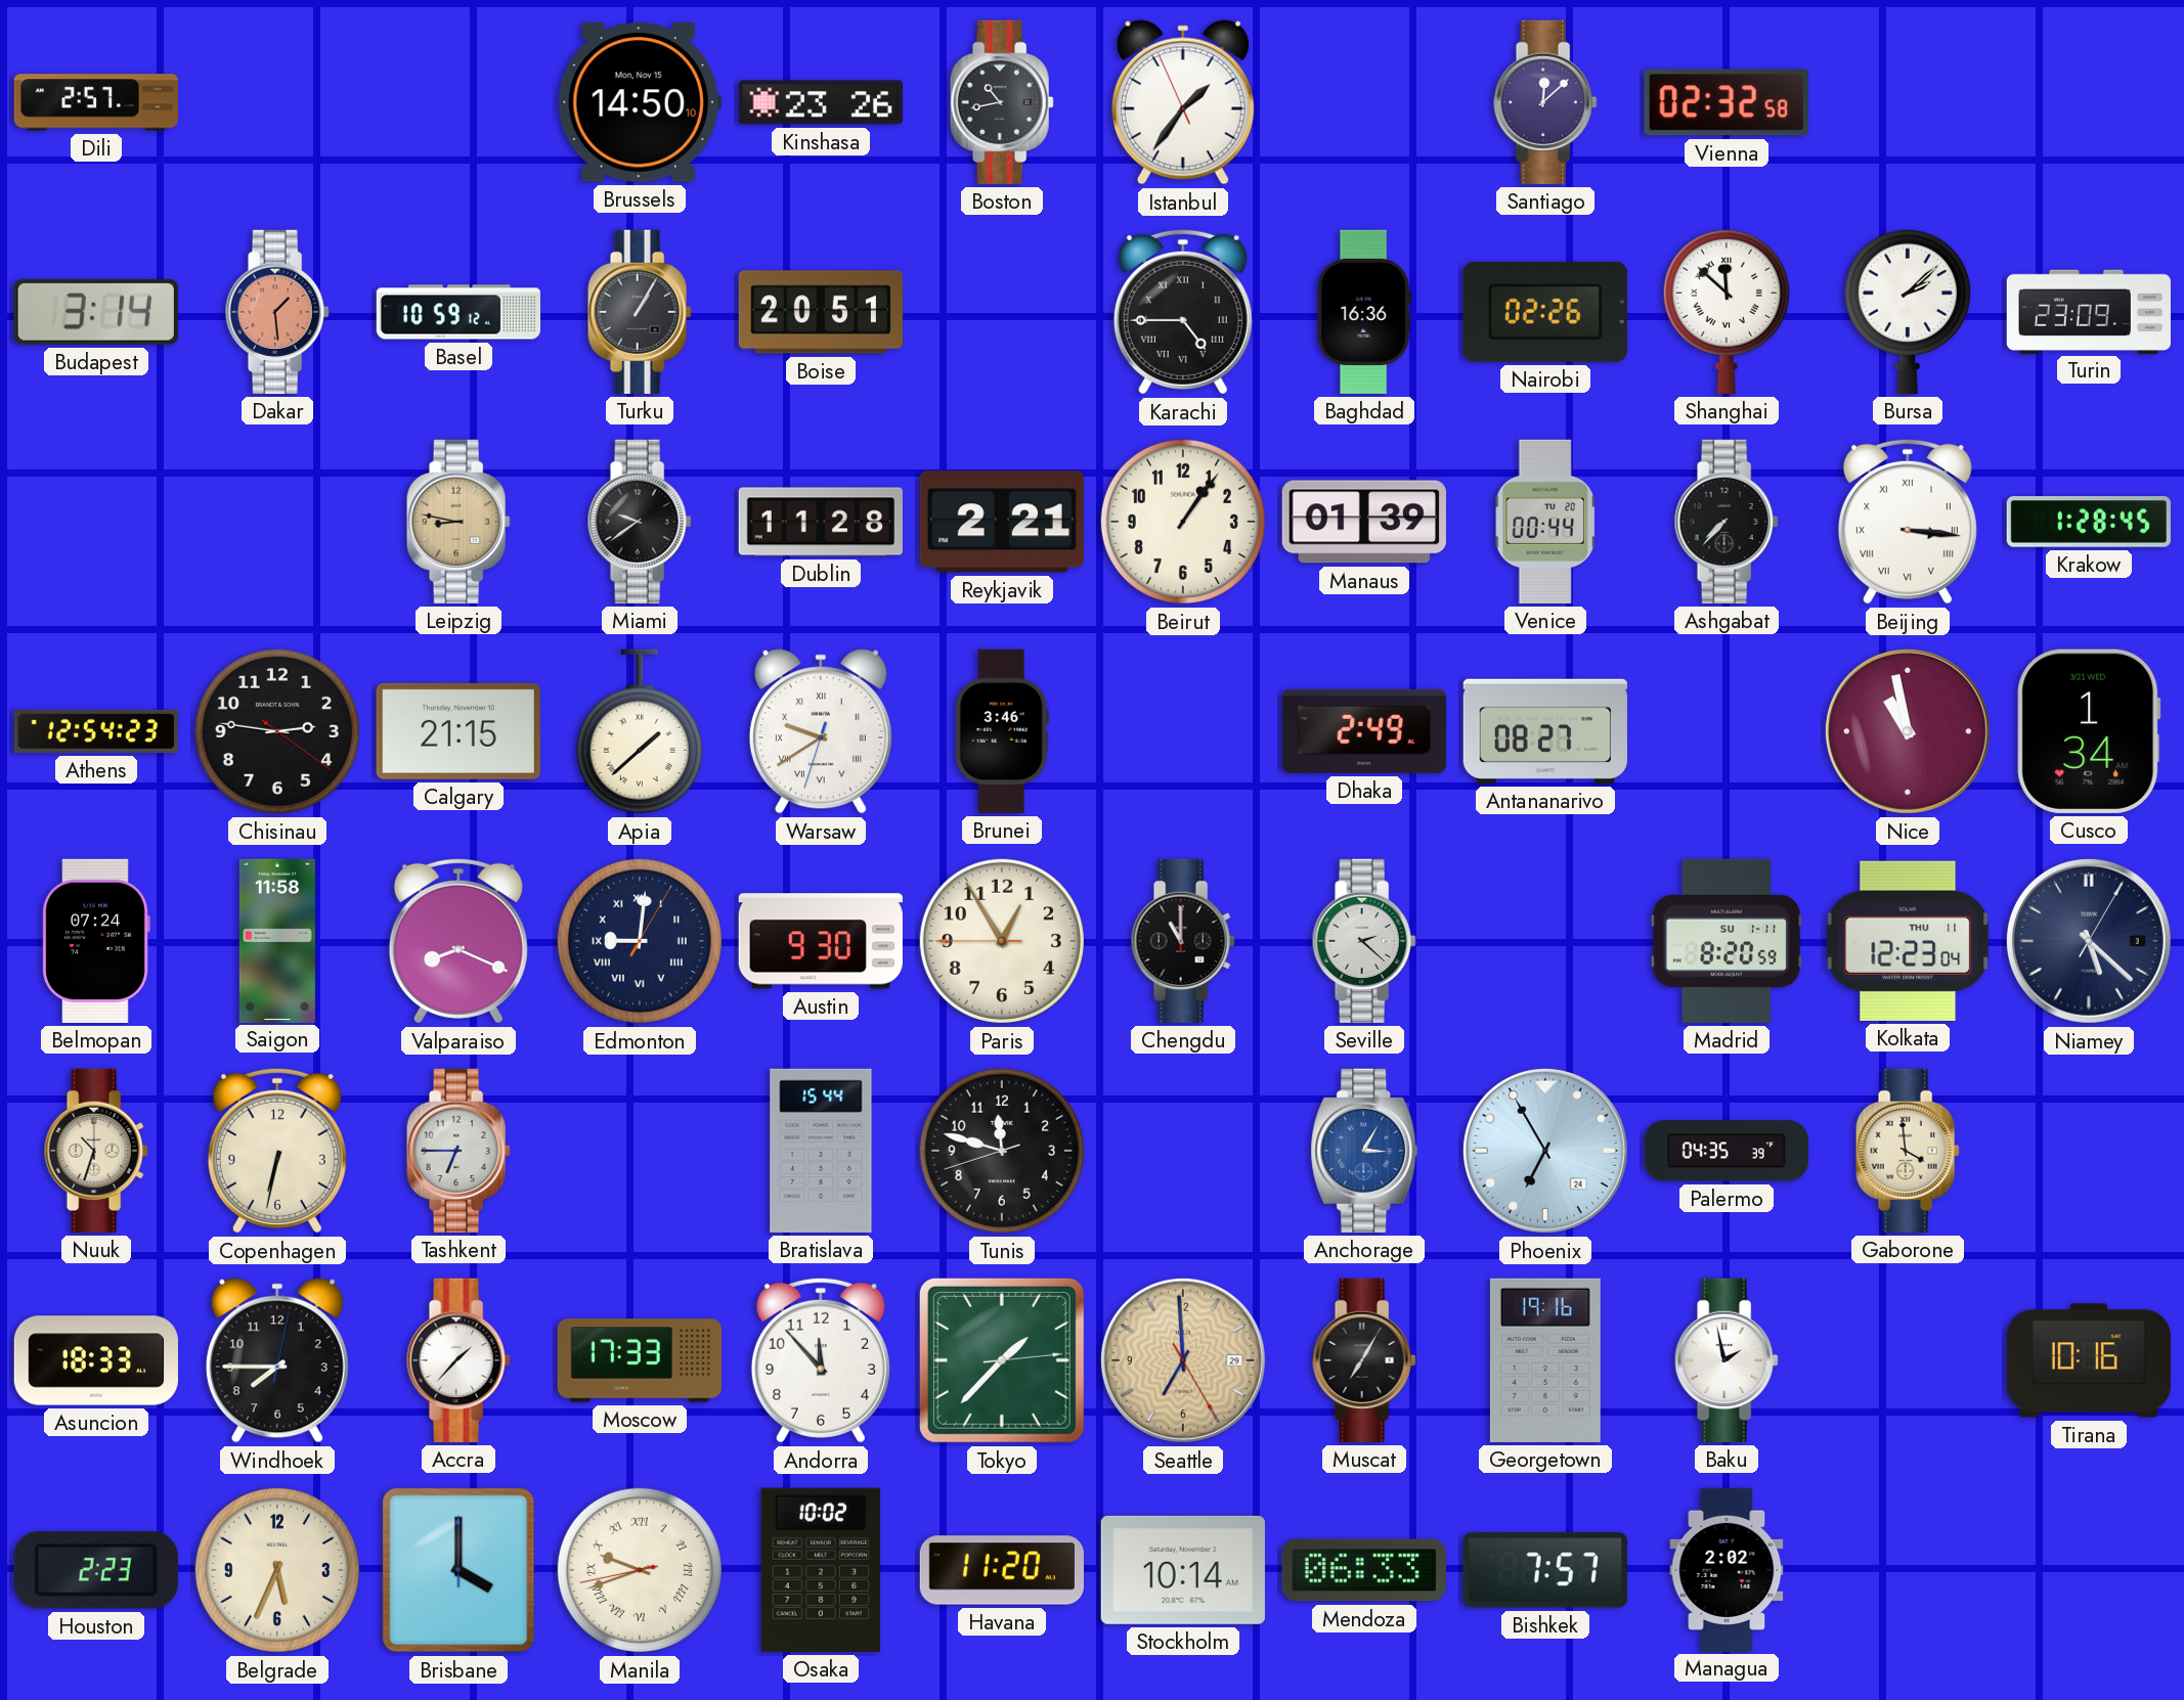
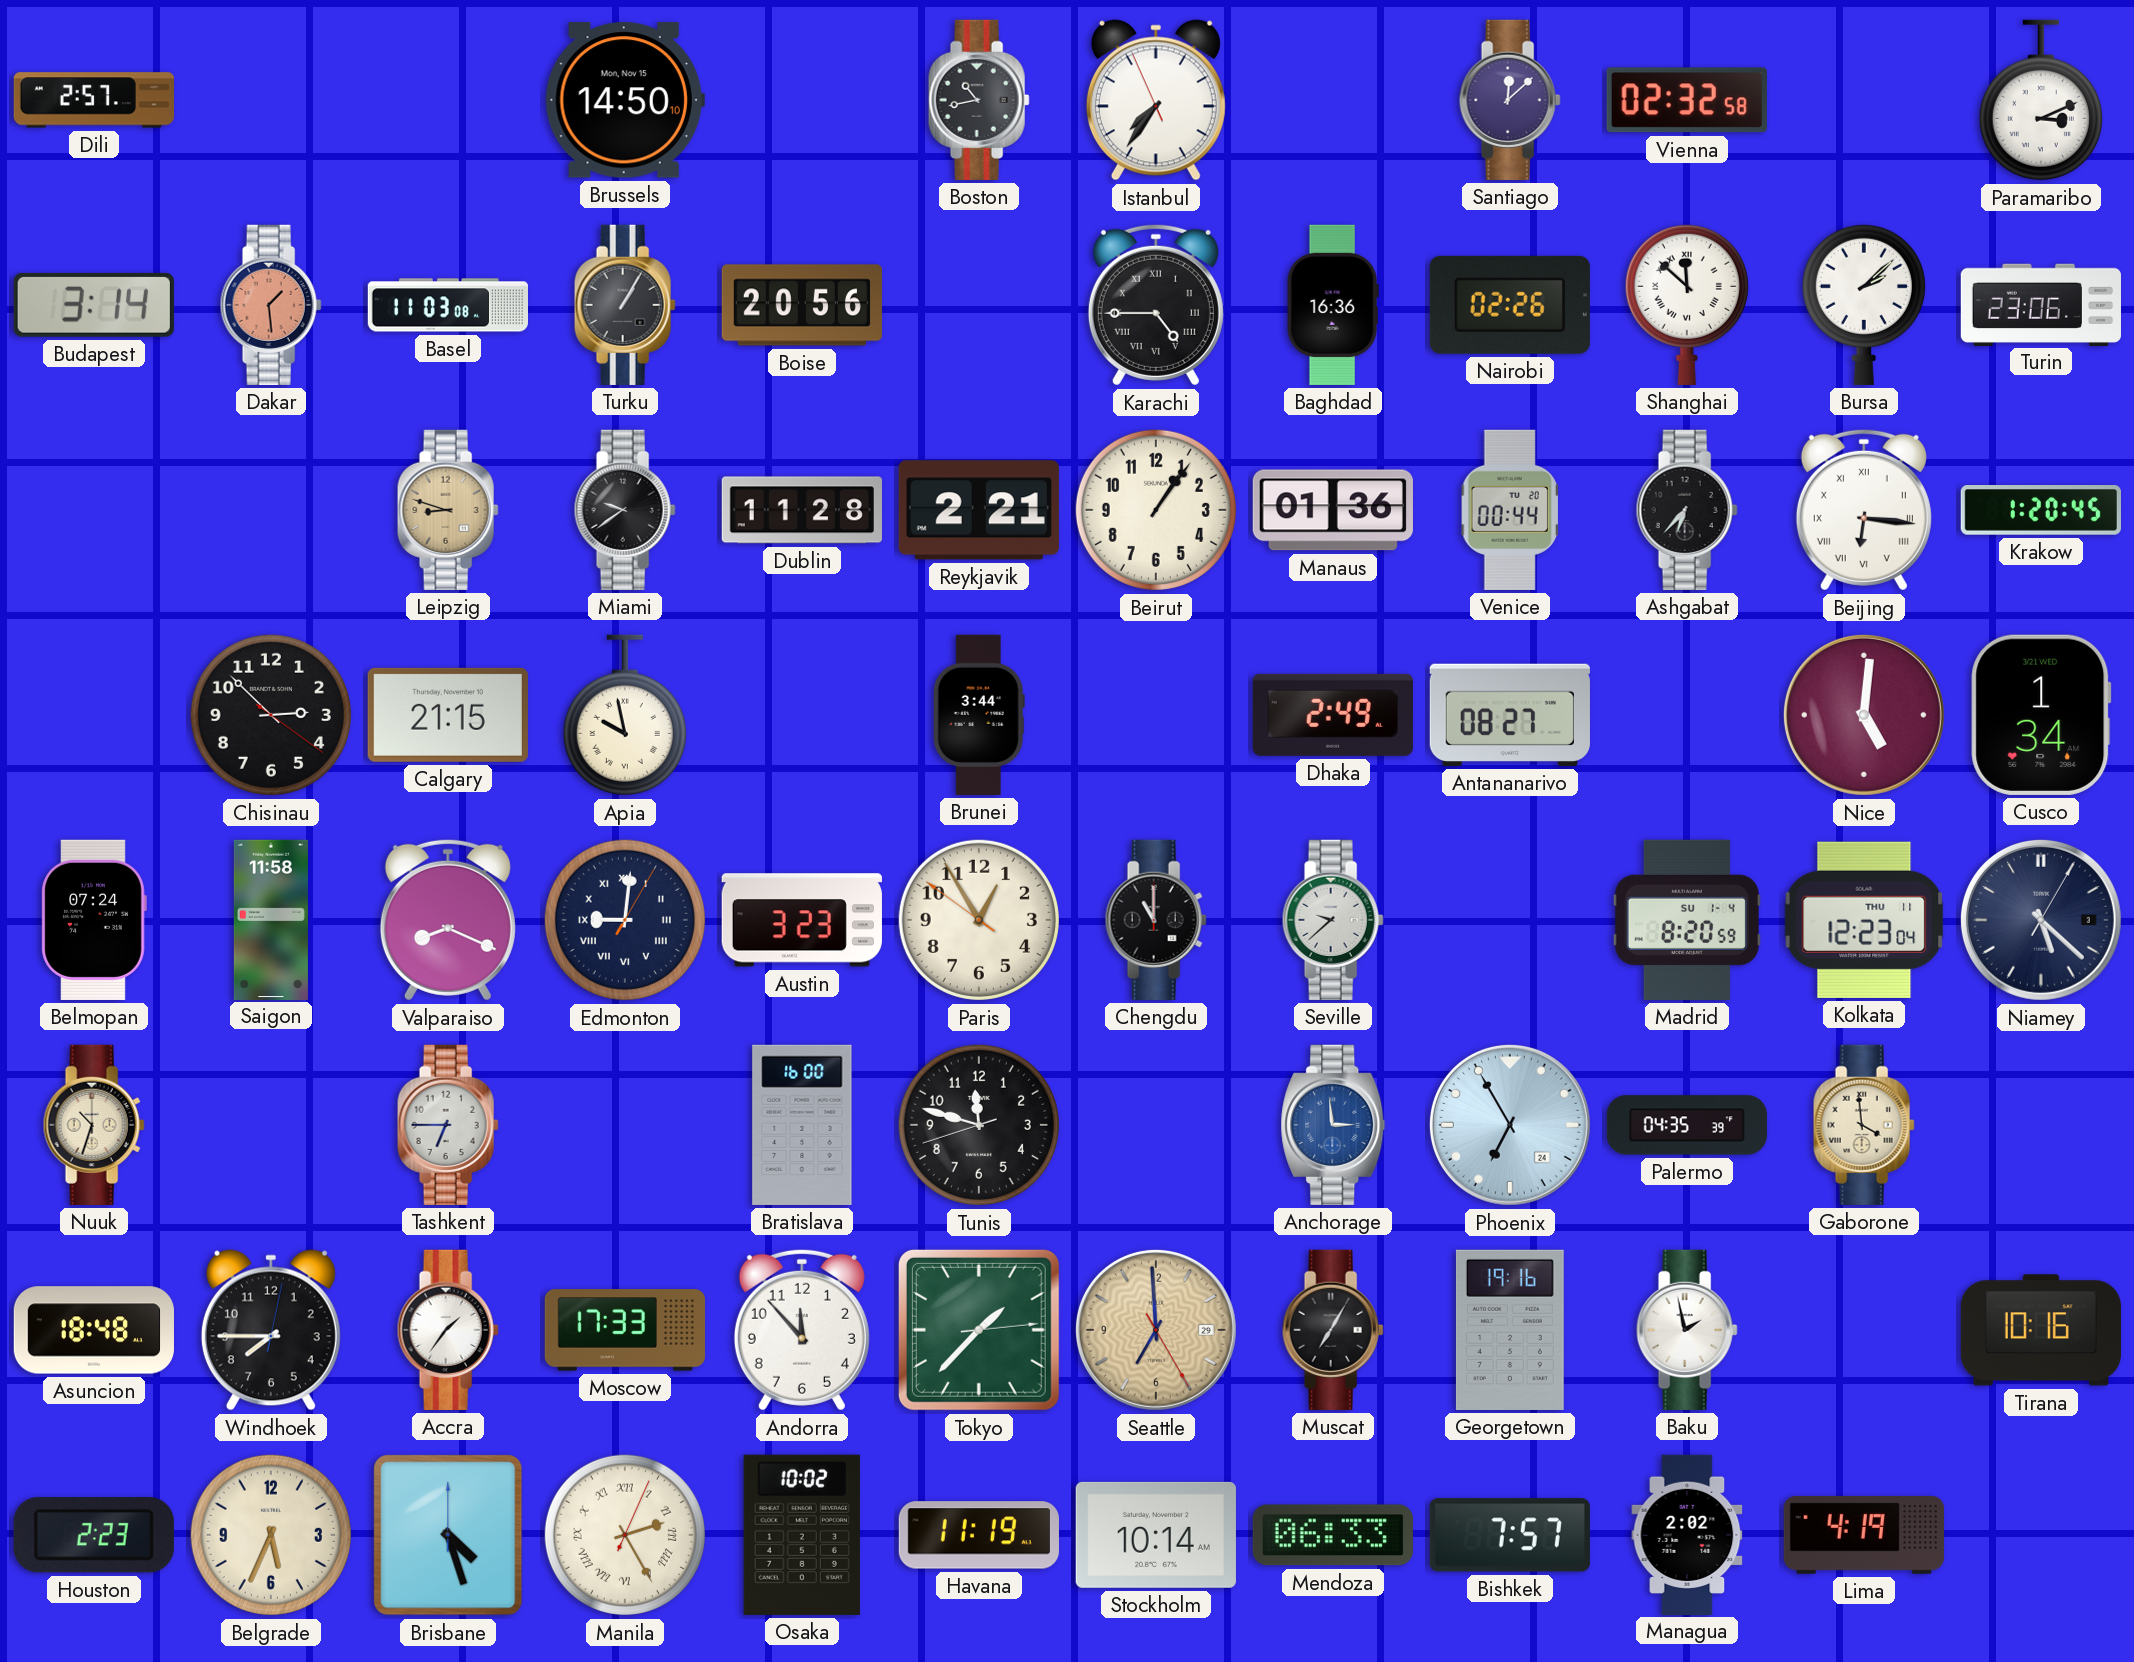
Kinshasa: 23:26 -> none (821, 102)
Istanbul: 1:35 -> 7:35 (1156, 100)
Paramaribo: none -> 3:11 (2041, 100)
Basel: 10:59 -> 11:03 (447, 305)
Boise: 20:51 -> 20:56 (801, 305)
Turin: 23:09 -> 23:06 (2041, 304)
Leipzig: 8:47 -> 8:48 (448, 510)
Manaus: 01:39 -> 01:36 (1333, 510)
Ashgabat: 7:37 -> 6:37 (1687, 510)
Beijing: 3:16 -> 6:16 (1864, 510)
Krakow: 1:28 -> 1:20 (2041, 511)
Athens: 12:54 -> none (96, 731)
Chisinau: 2:46 -> 2:52 (271, 715)
Apia: 1:38 -> 9:58 (625, 715)
Warsaw: 9:39 -> none (821, 731)
Brunei: 3:46 -> 3:44 (979, 715)
Nice: 10:58 -> 5:01 (1864, 715)
Austin: 9:30 -> 3:23 (802, 920)
Paris: 12:54:45 -> 12:54:51 (979, 920)
Seville: 2:22 -> 9:38 (1333, 920)
Madrid date: SU 1-11 -> SU 1-4 (1687, 920)
Copenhagen: 6:32 -> none (277, 1151)
Bratislava: 15:44 -> 16:00 (802, 1125)
Anchorage: 3:05 -> 2:59 (1333, 1125)
Asuncion: 18:33 -> 18:48 (93, 1330)
Accra: 1:37 -> 1:36 (448, 1330)
Brisbane: 4:00 -> 4:27 (448, 1535)
Manila: 9:41 -> 2:25 (625, 1535)
Havana: 11:20 -> 11:19 (979, 1535)
Lima: none -> 4:19 (1864, 1535)
